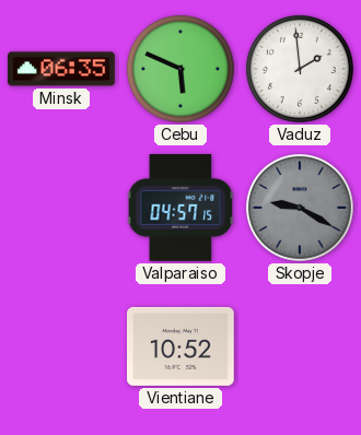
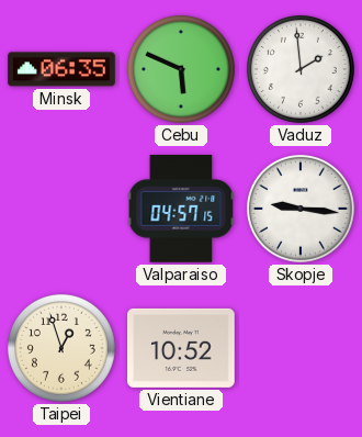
Skopje: 9:20 -> 9:16 (301, 209)
Skopje dial: grey -> white (301, 209)
Taipei: none -> 12:57 (61, 348)
